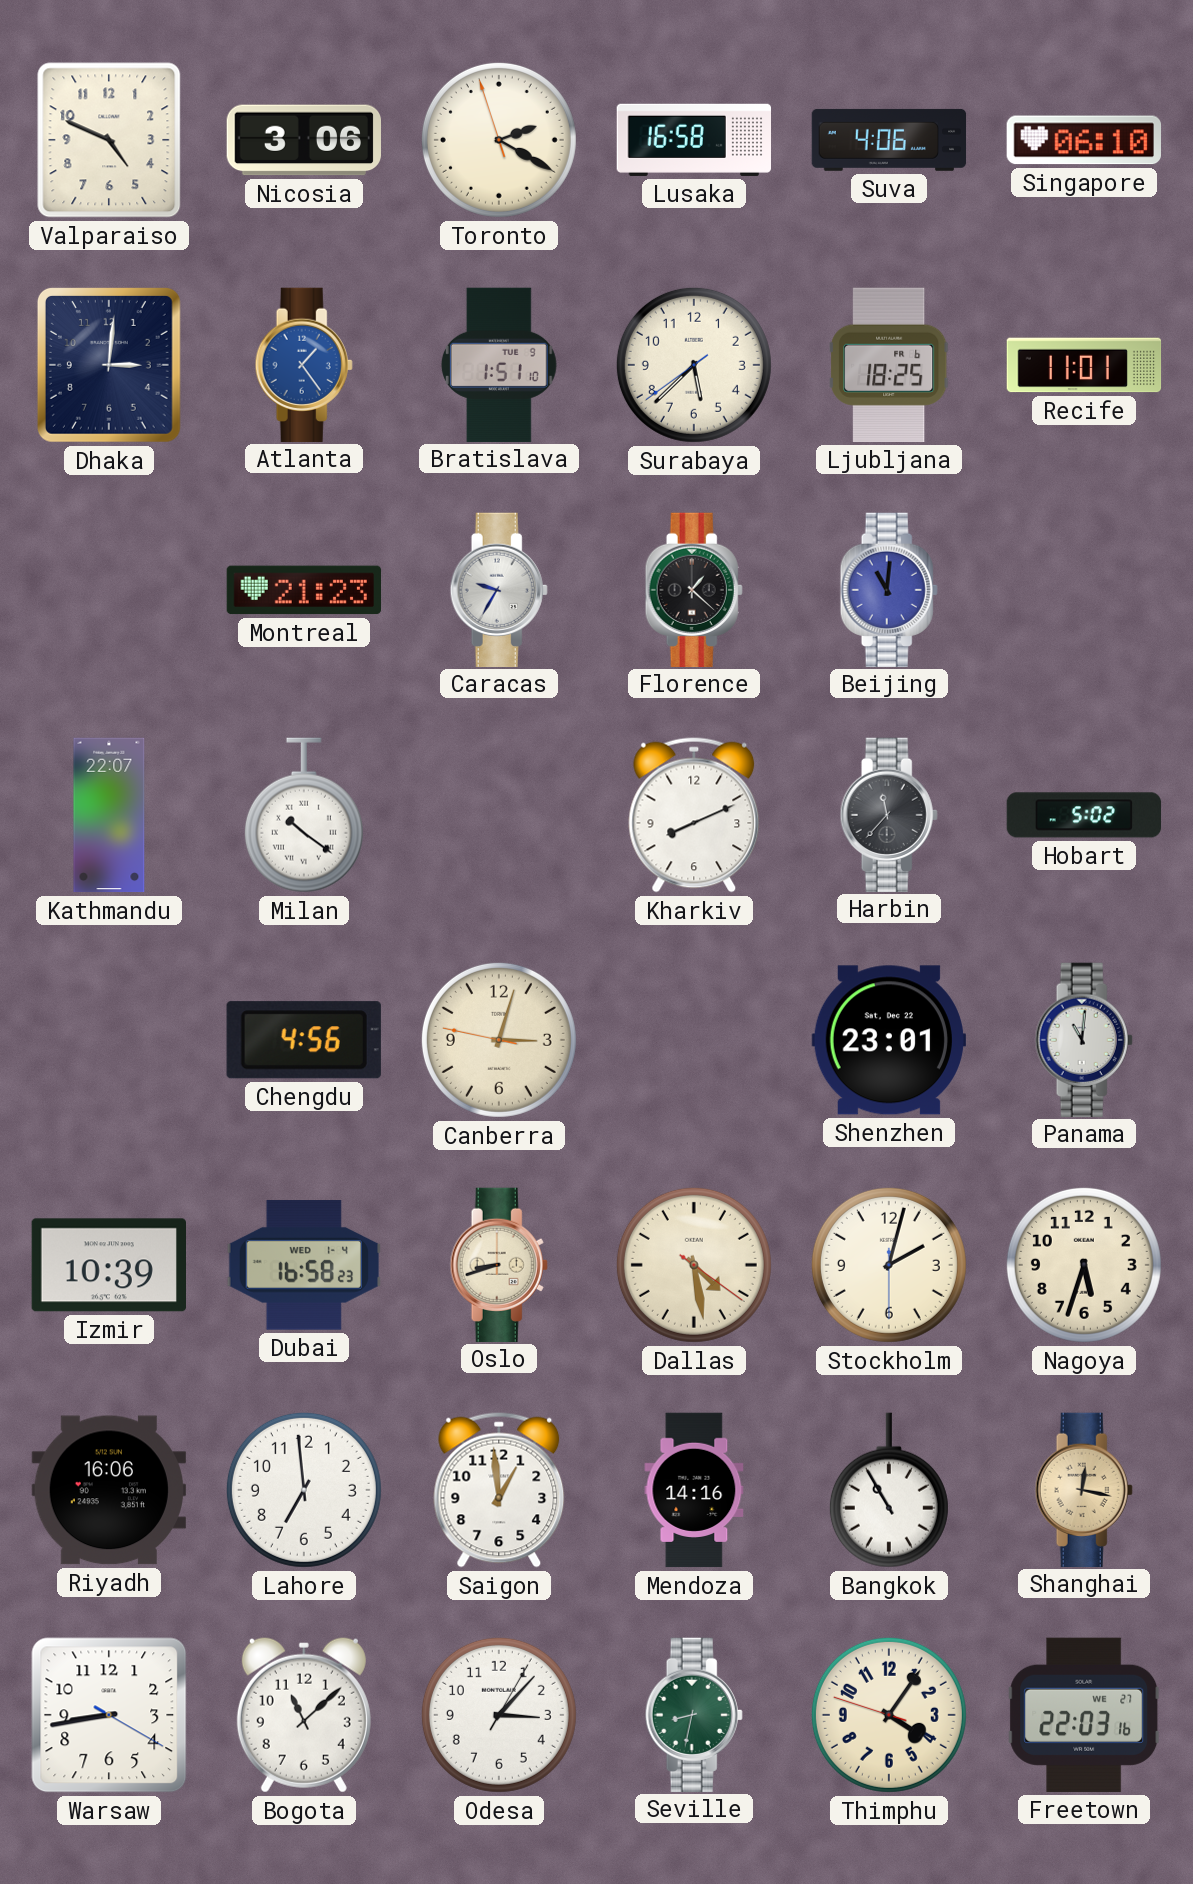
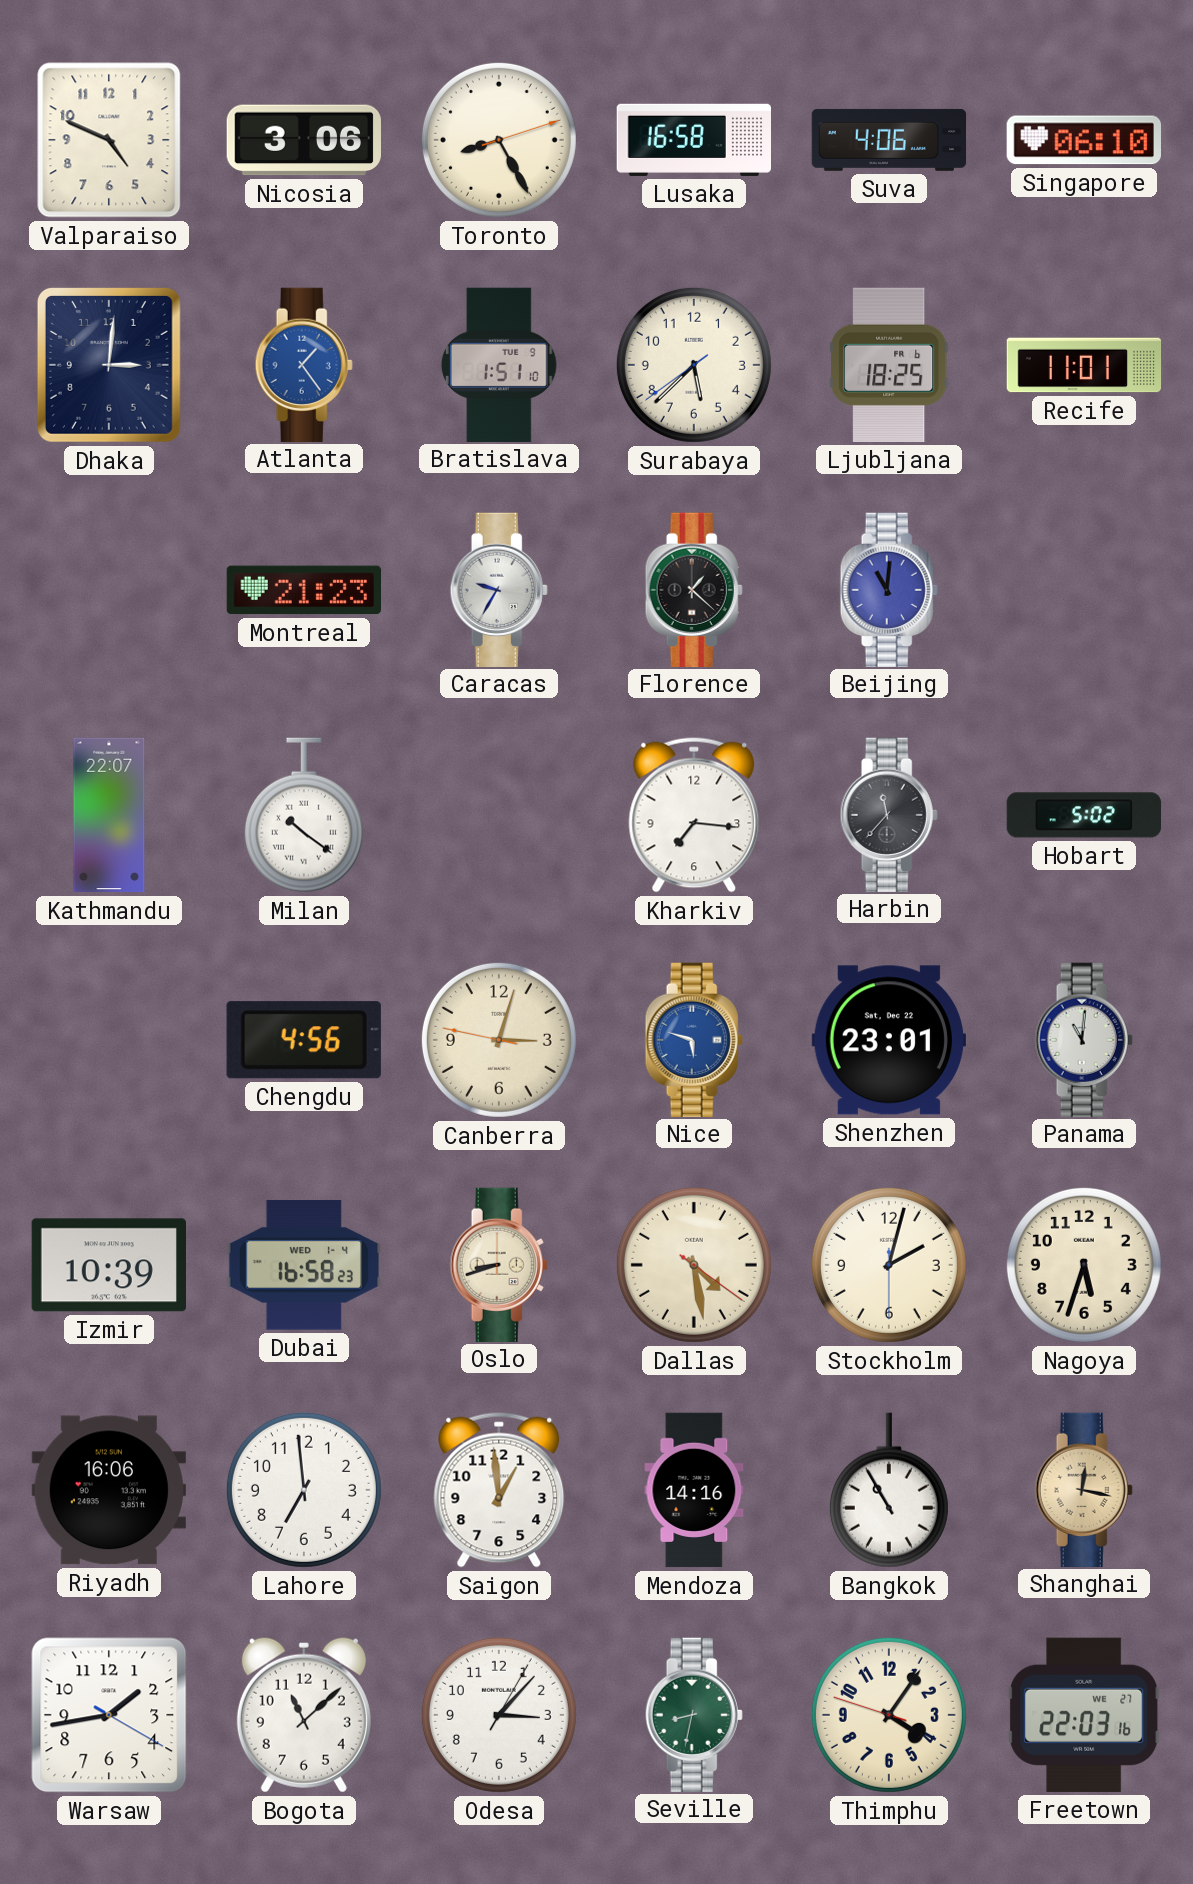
Toronto: 2:19 -> 8:25 (499, 140)
Kharkiv: 8:11 -> 7:16 (694, 815)
Nice: none -> 5:48 (694, 1039)
Warsaw: 8:43 -> 1:43 (109, 1715)
